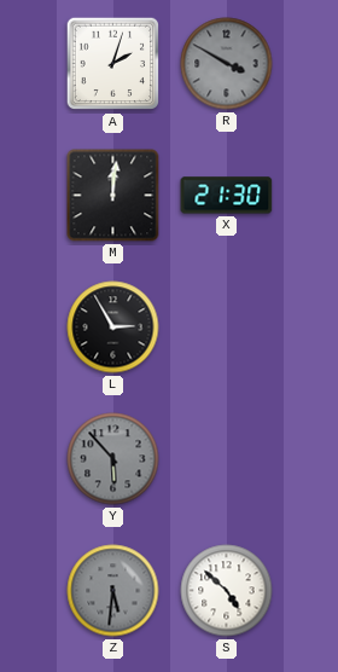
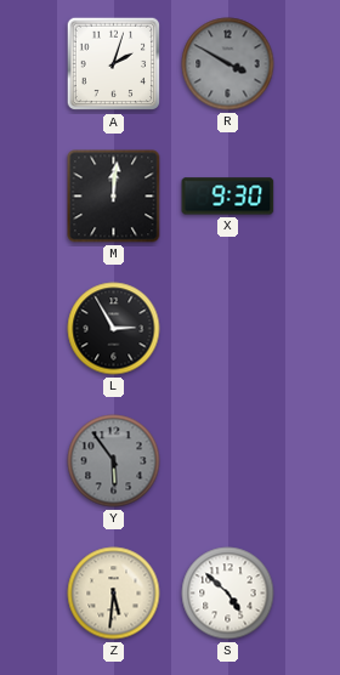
X: 21:30 -> 9:30 (228, 197)
Y: 5:53 -> 5:54 (114, 461)
Z dial: grey -> cream (114, 594)
